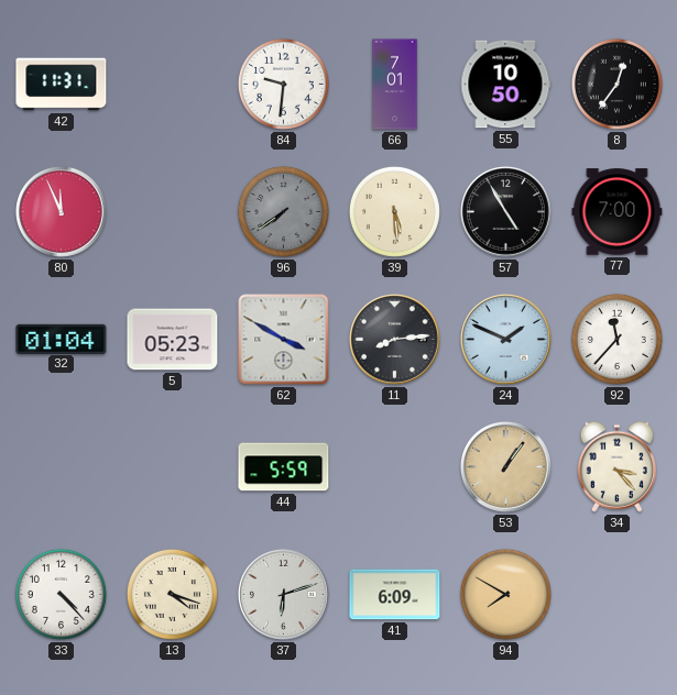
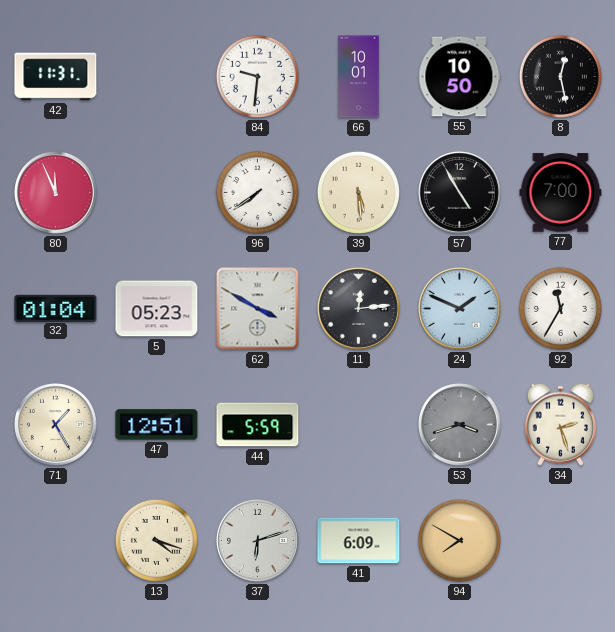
66: 7:01 -> 10:01 (359, 77)
8: 12:36 -> 12:28 (560, 76)
96 dial: grey -> white (257, 192)
11: 8:14 -> 12:14 (358, 308)
92: 11:37 -> 11:35 (560, 308)
71: none -> 1:25 (55, 424)
47: none -> 12:51 (157, 425)
53: 1:06 -> 3:42 (459, 424)
53 dial: champagne -> grey (459, 424)
34: 3:23 -> 2:27 (560, 424)
33: 4:23 -> none (61, 594)
